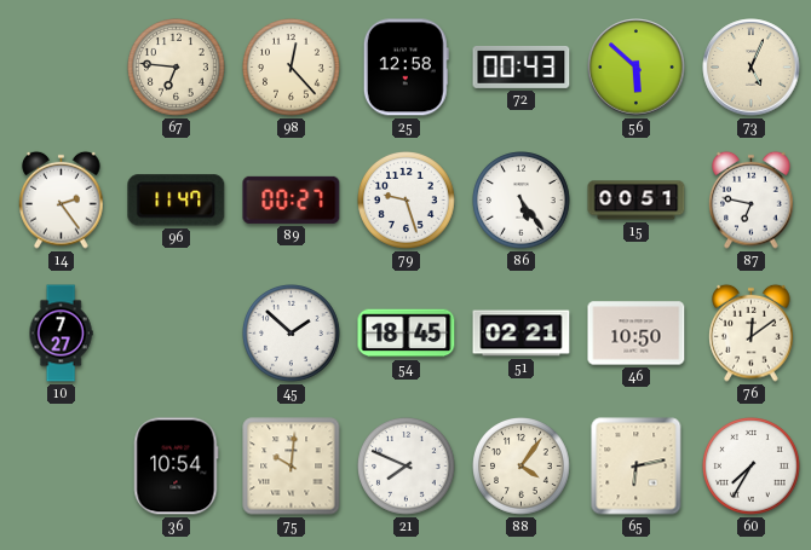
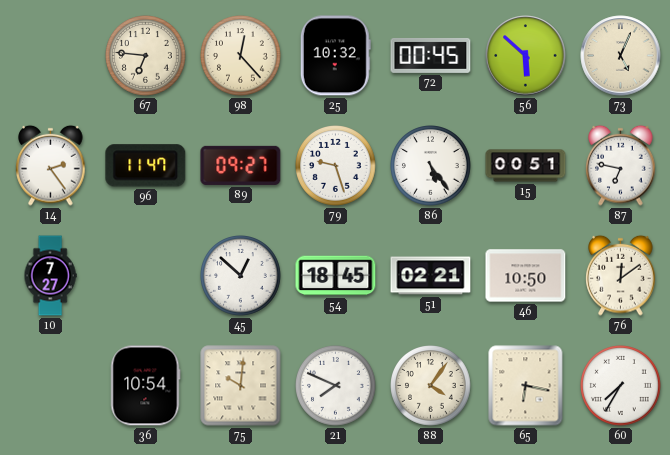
25: 12:58 -> 10:32 (335, 56)
72: 00:43 -> 00:45 (431, 55)
89: 00:27 -> 09:27 (241, 165)
45: 1:52 -> 12:52 (241, 276)
65: 6:13 -> 6:17 (526, 386)
